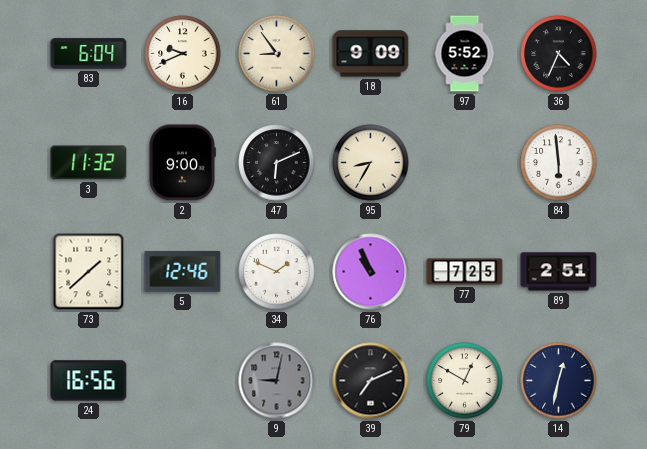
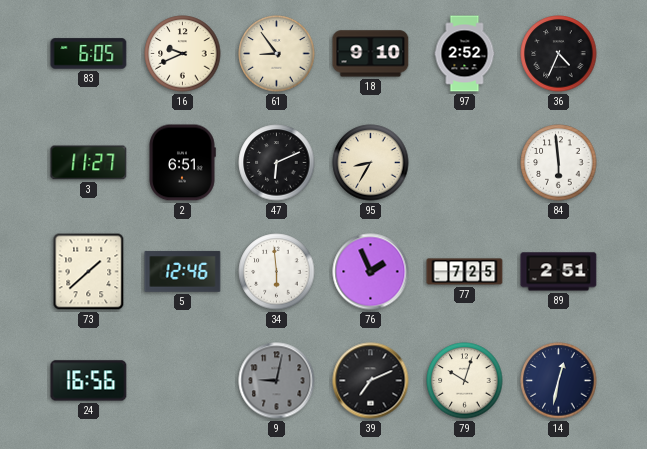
83: 6:04 -> 6:05 (89, 54)
18: 9:09 -> 9:10 (371, 54)
97: 5:52 -> 2:52 (465, 54)
3: 11:32 -> 11:27 (89, 163)
2: 9:00 -> 6:51 (182, 163)
34: 1:49 -> 5:59 (277, 272)
76: 10:56 -> 1:56 (371, 272)
79: 12:50 -> 10:03 (465, 381)
